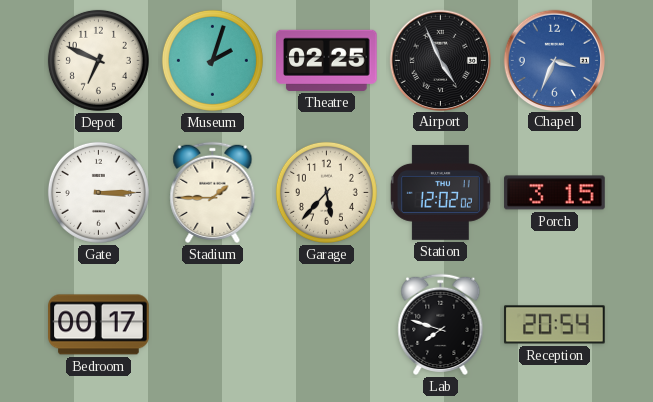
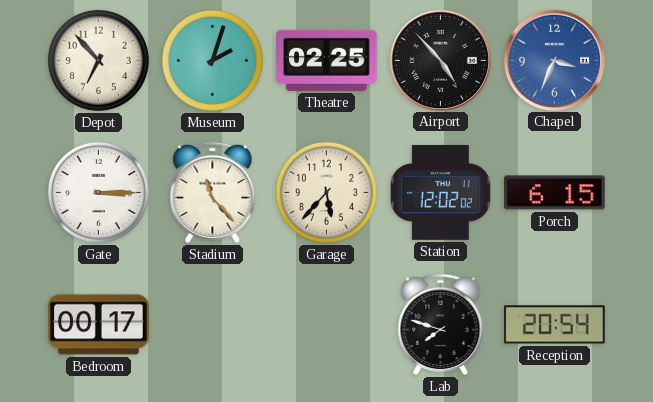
Depot: 6:49 -> 6:53 (98, 60)
Airport: 4:56 -> 4:53 (440, 60)
Stadium: 1:45 -> 11:23 (213, 192)
Porch: 3:15 -> 6:15 (555, 193)
